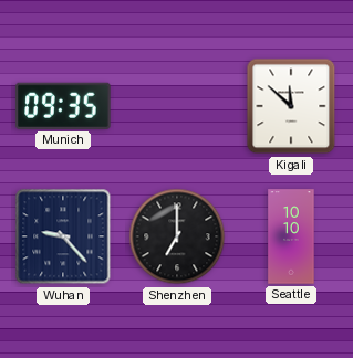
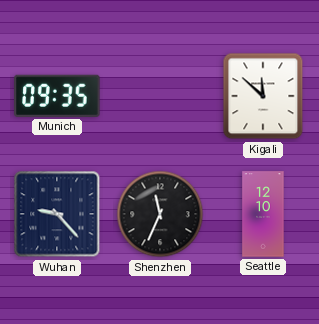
Shenzhen: 7:00 -> 11:34 (160, 214)
Seattle: 10:10 -> 12:10 (263, 214)
